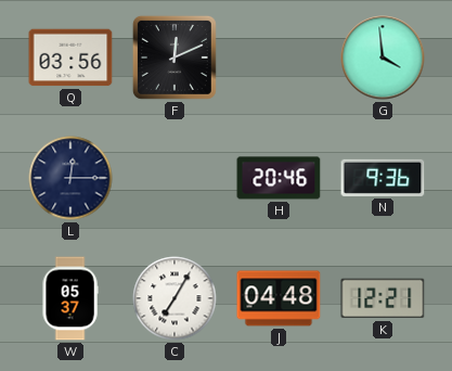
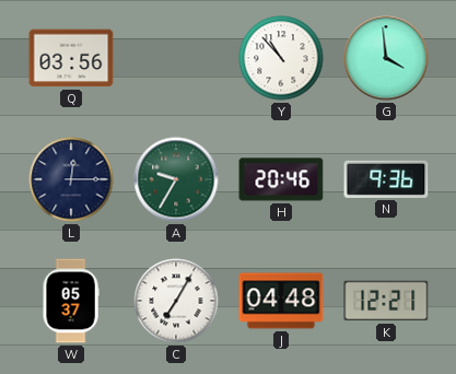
F: 12:11 -> none (175, 57)
Y: none -> 10:53 (281, 58)
A: none -> 9:35 (176, 179)
